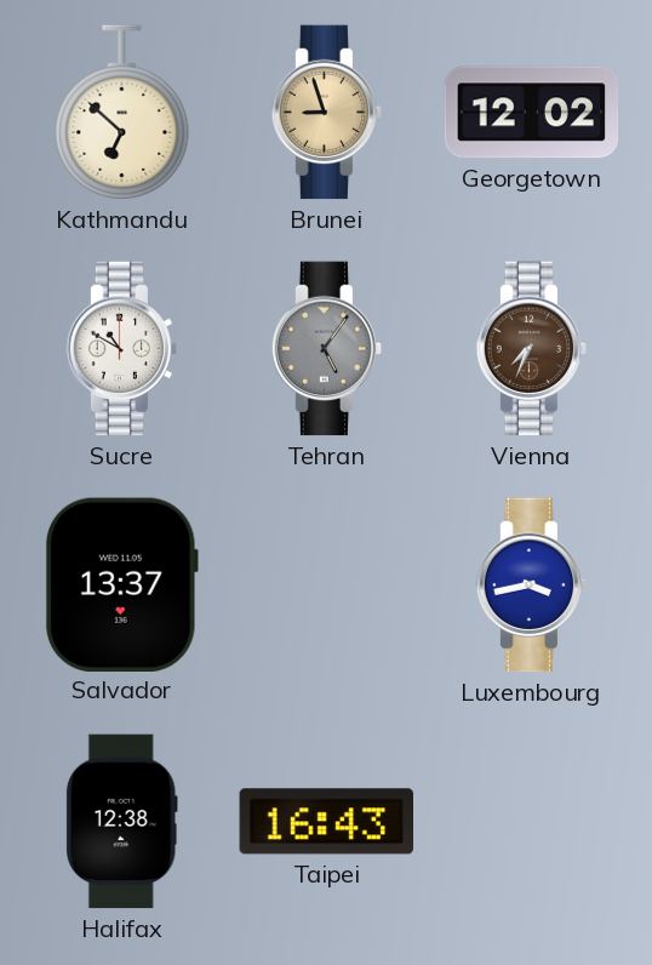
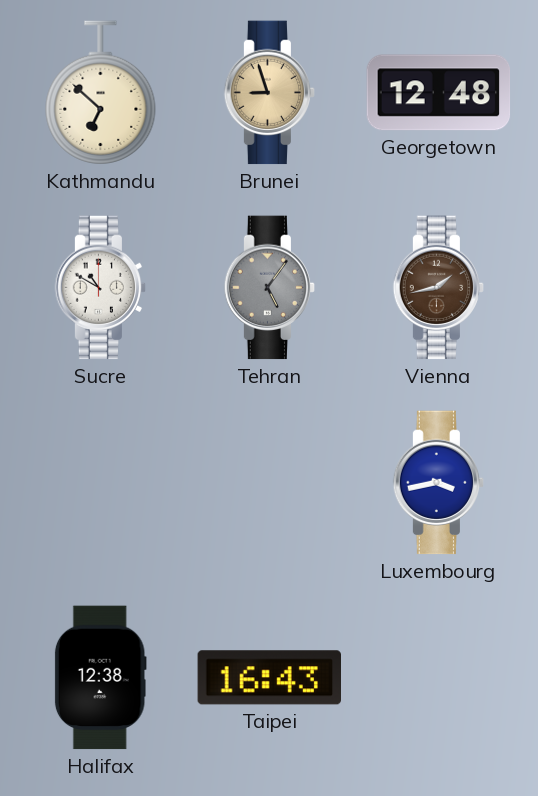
Georgetown: 12:02 -> 12:48 (439, 93)
Vienna: 7:34 -> 1:43 (439, 288)
Salvador: 13:37 -> none (121, 584)
